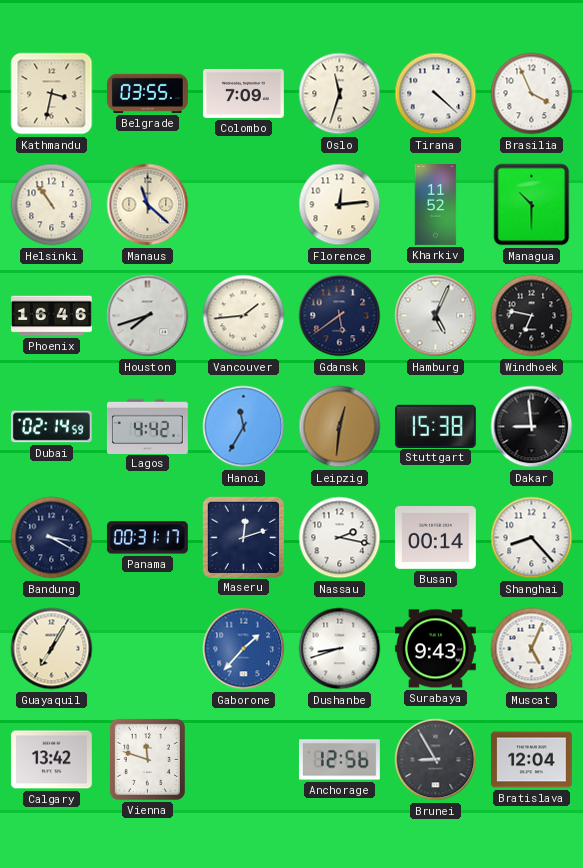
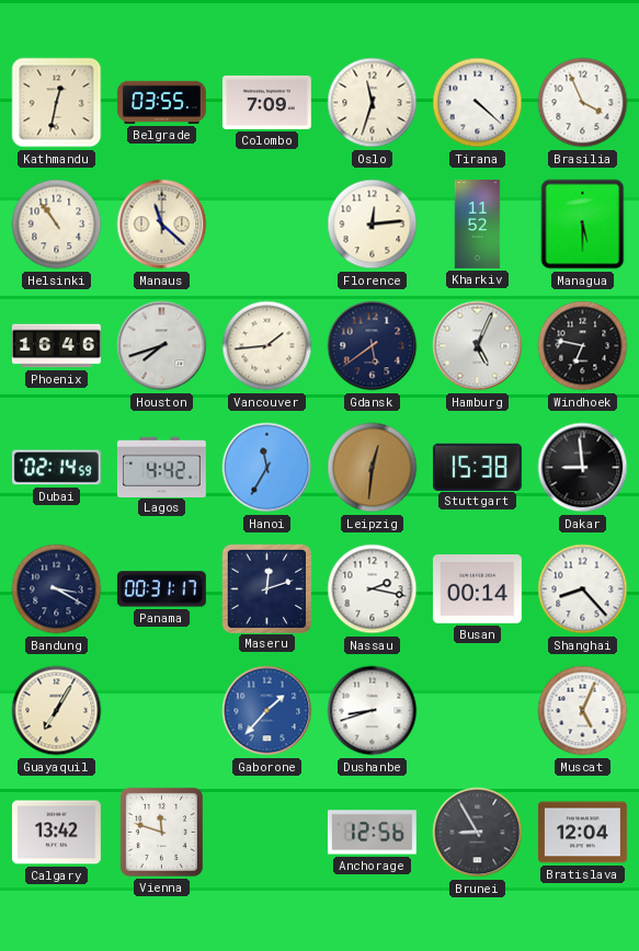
Kathmandu: 3:32 -> 12:32 (57, 103)
Managua: 10:30 -> 5:30 (583, 225)
Surabaya: 9:43 -> none (435, 649)
